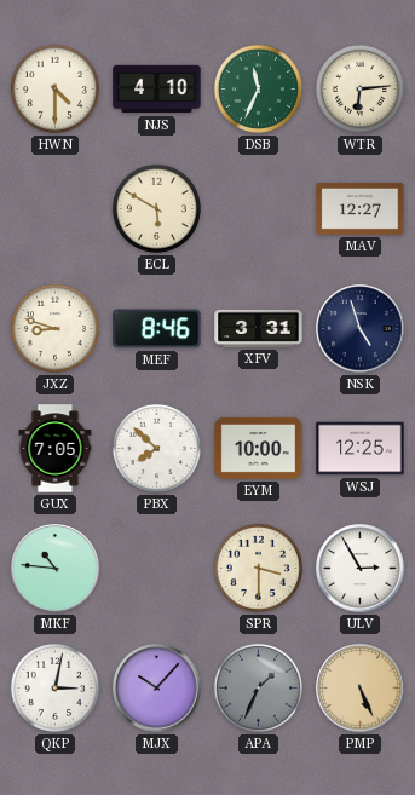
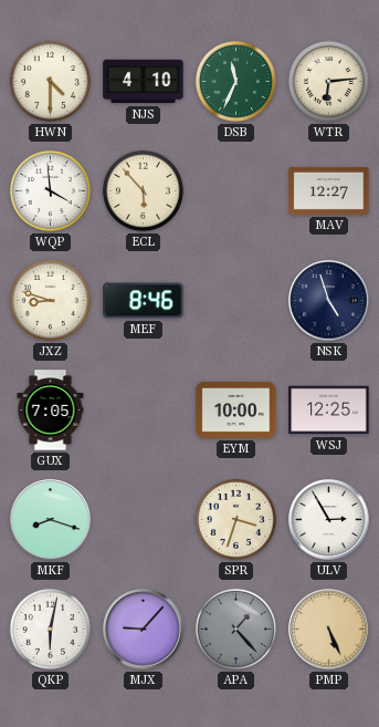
WQP: none -> 3:59 (50, 190)
ECL: 5:50 -> 5:53 (143, 190)
XFV: 3:31 -> none (259, 328)
PBX: 7:52 -> none (156, 448)
MKF: 10:46 -> 8:18 (51, 520)
SPR: 3:30 -> 3:33 (235, 519)
QKP: 3:02 -> 6:02 (50, 629)
MJX: 10:07 -> 9:07 (144, 630)
APA: 1:34 -> 1:23 (235, 629)
